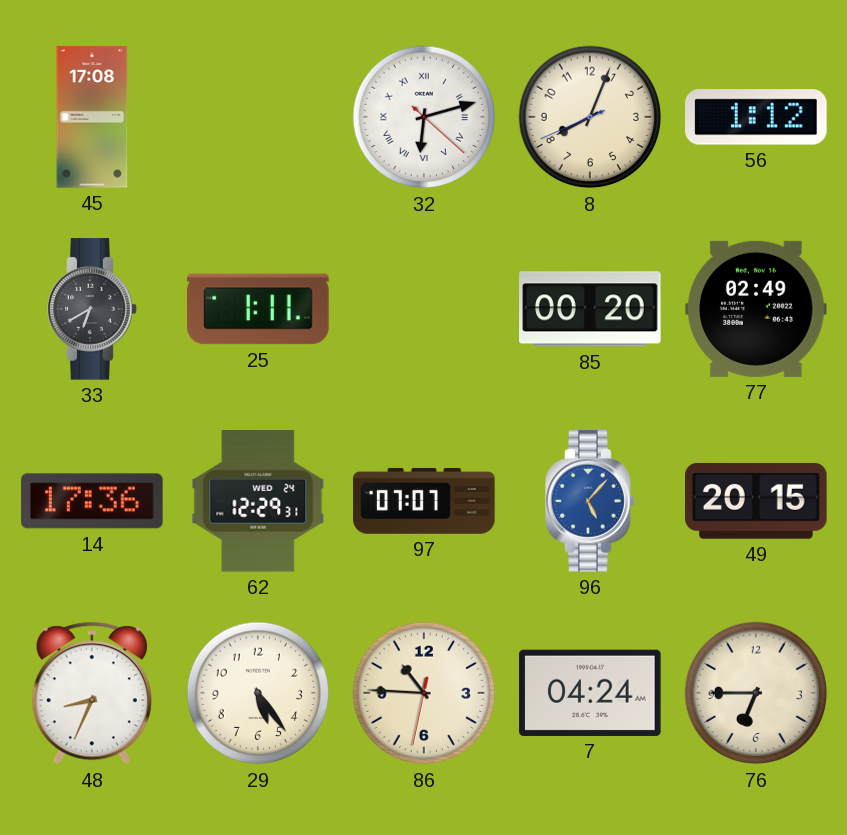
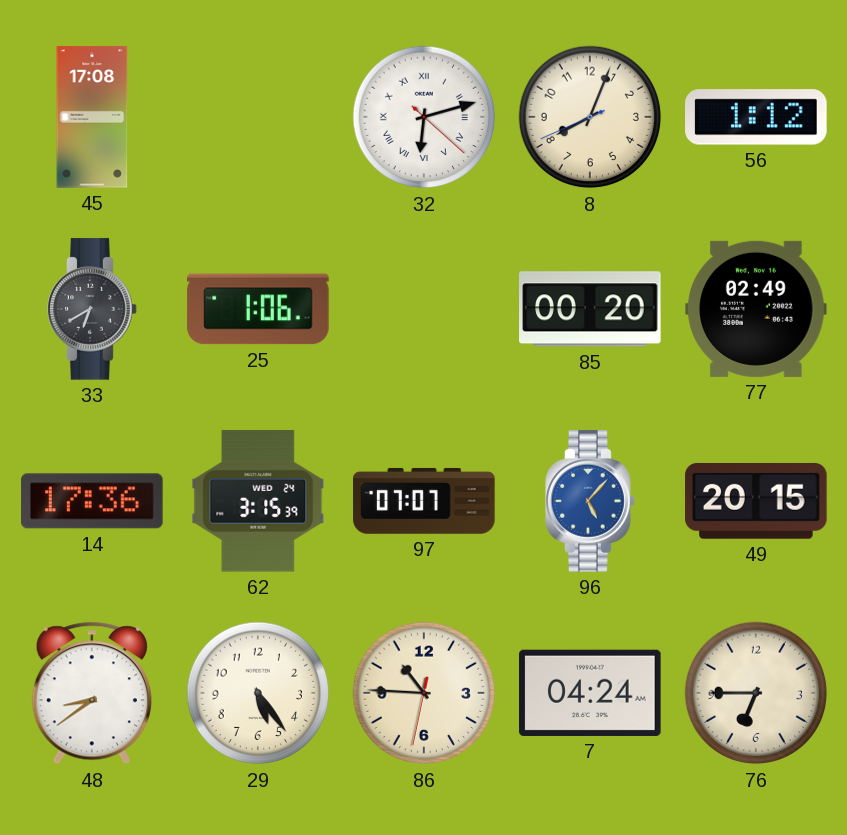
25: 1:11 -> 1:06 (258, 309)
62: 12:29 -> 3:15 (258, 501)
48: 8:34 -> 8:39 (92, 693)
